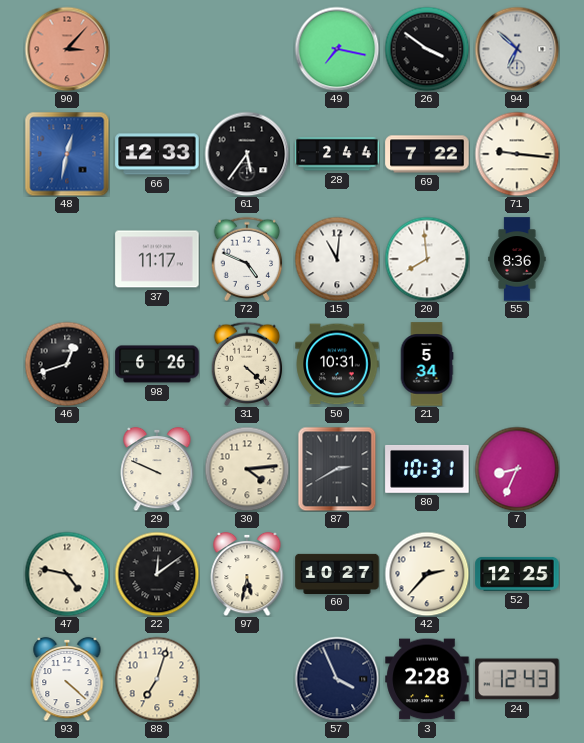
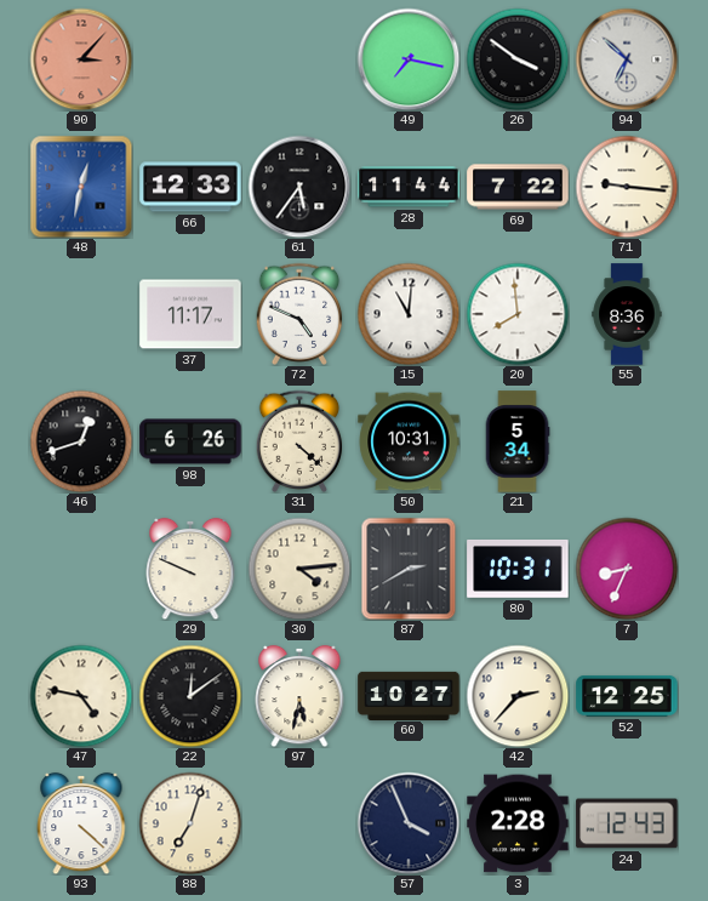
28: 2:44 -> 11:44 (409, 187)
